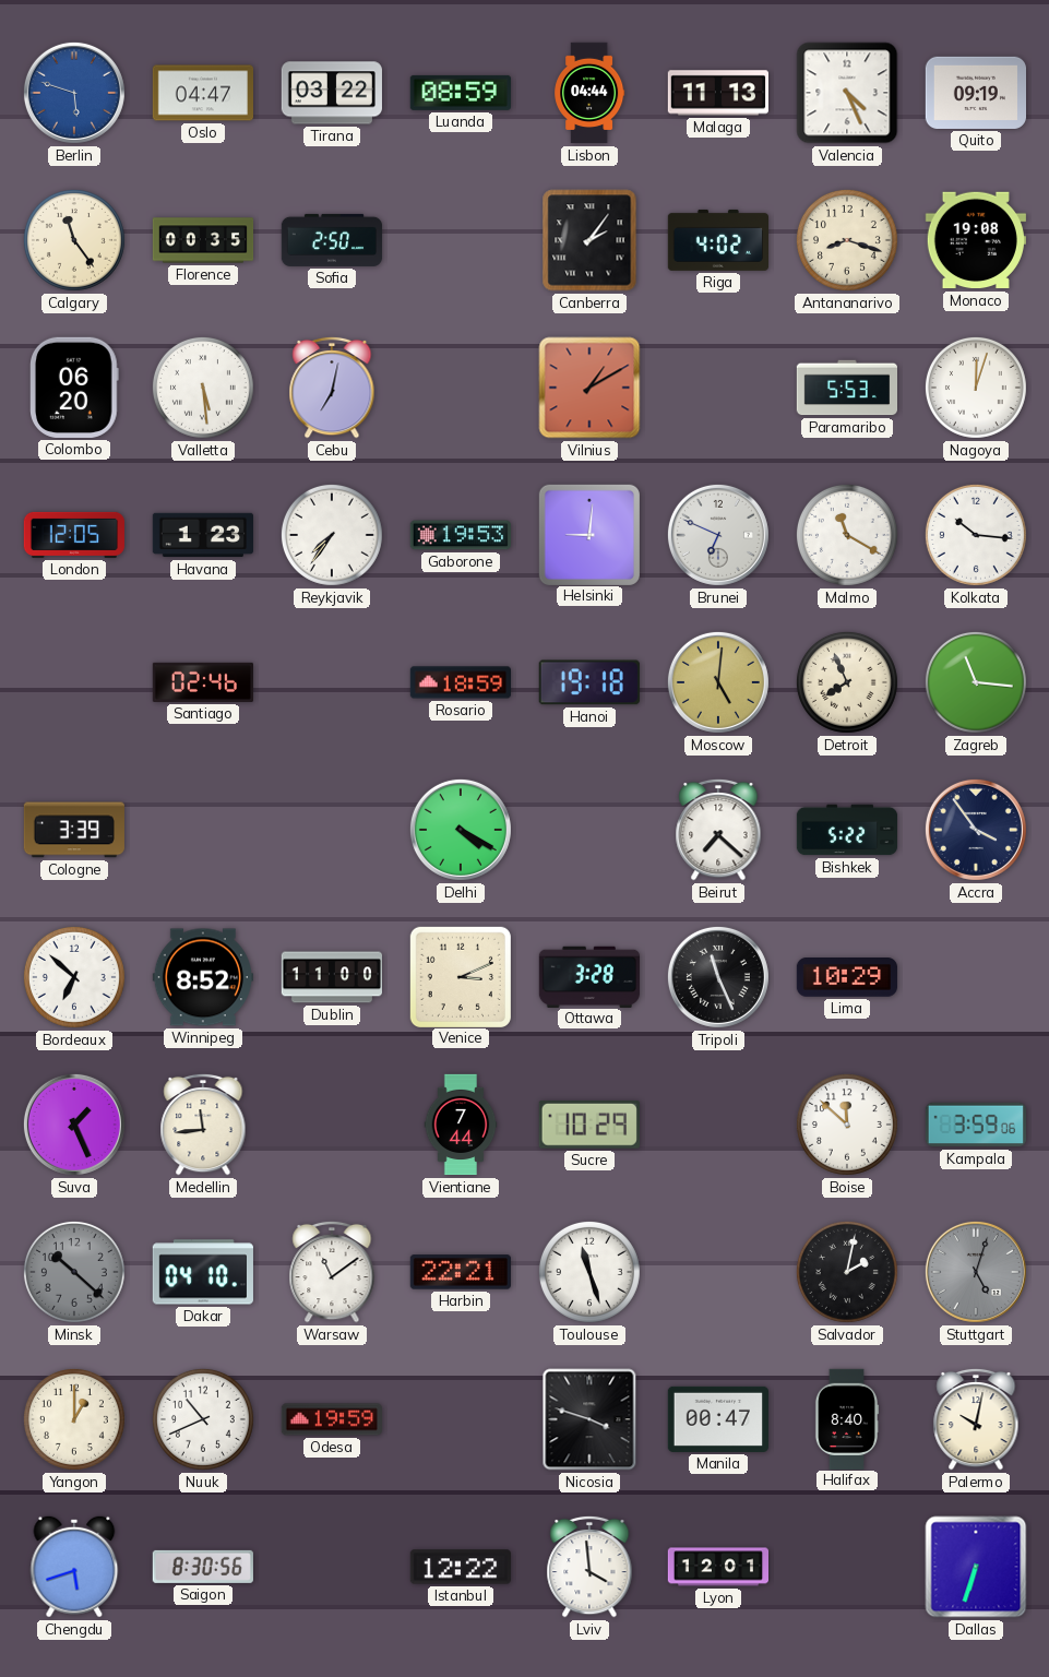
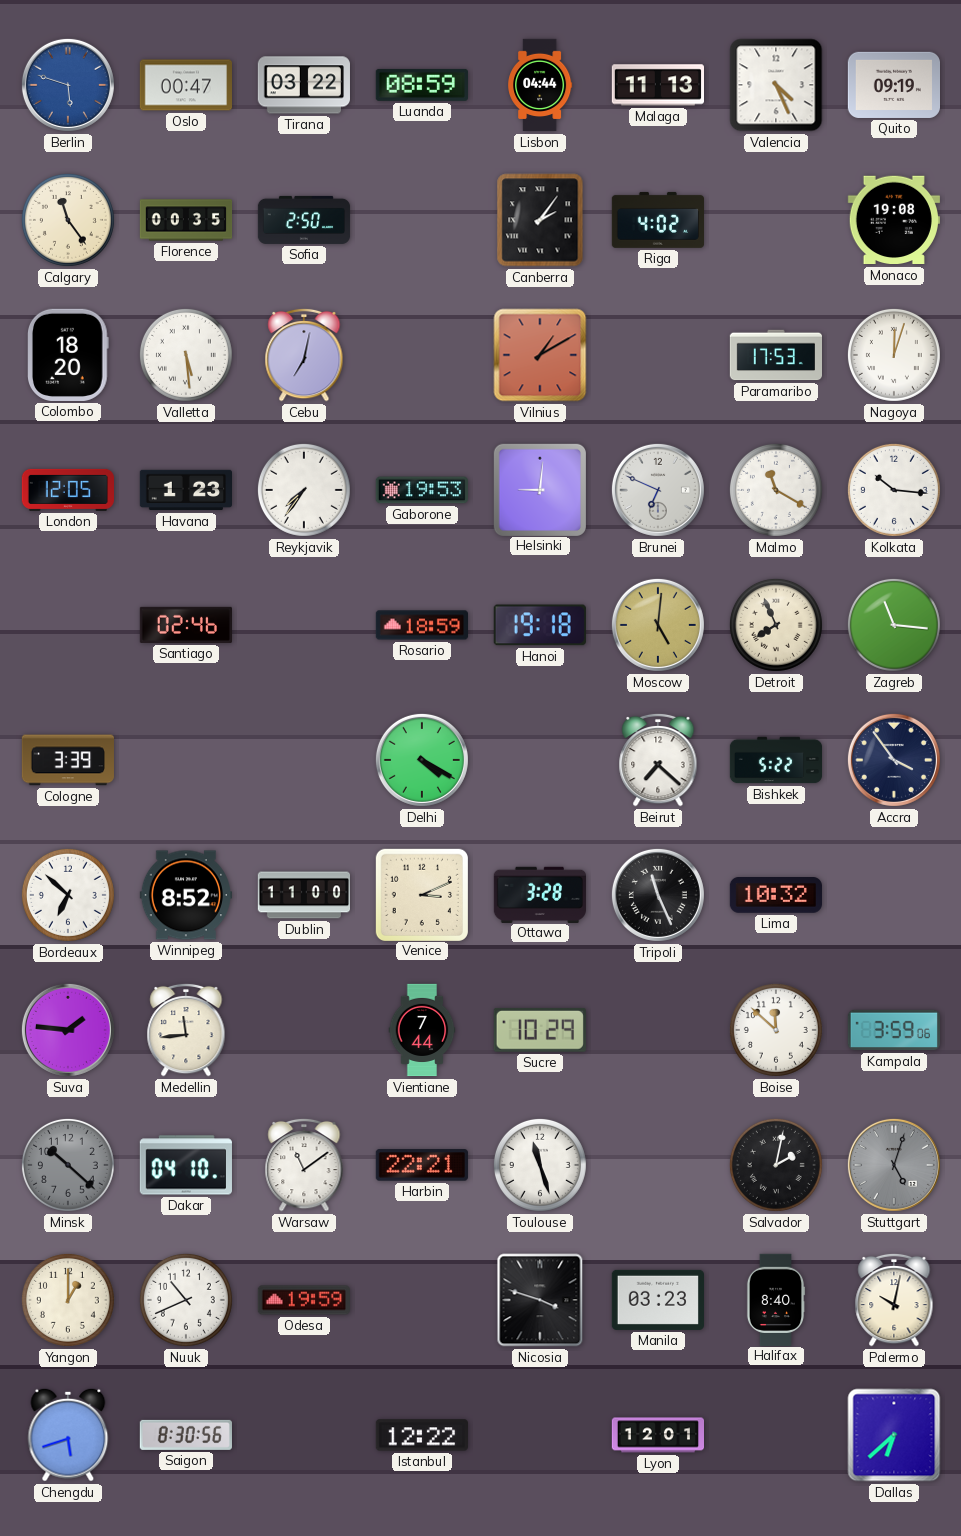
Oslo: 04:47 -> 00:47 (185, 85)
Antananarivo: 8:18 -> none (847, 240)
Colombo: 06:20 -> 18:20 (69, 355)
Paramaribo: 5:53 -> 17:53 (775, 355)
Lima: 10:29 -> 10:32 (775, 895)
Suva: 1:26 -> 1:46 (68, 1030)
Manila: 00:47 -> 03:23 (657, 1300)
Lviv: 3:59 -> none (589, 1567)
Dallas: 6:33 -> 6:38 (894, 1435)
